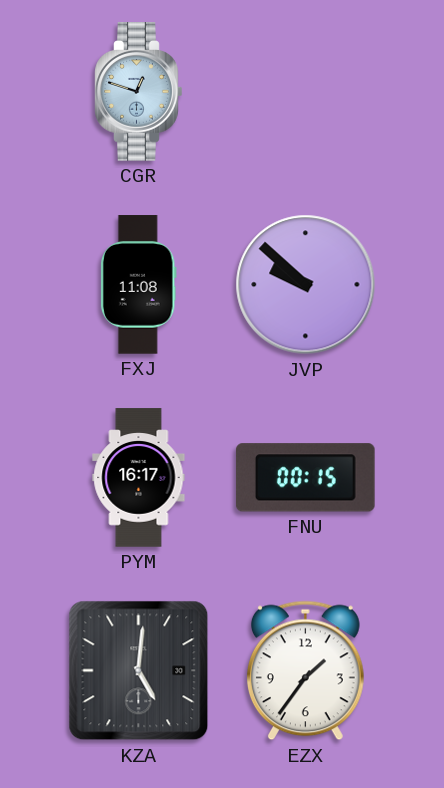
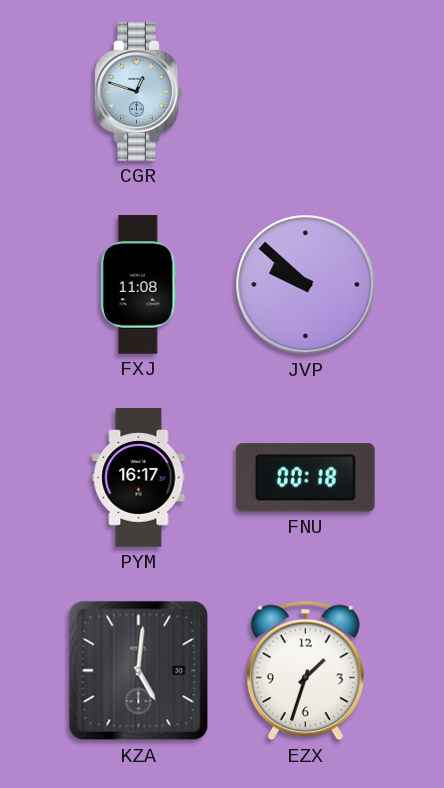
FNU: 00:15 -> 00:18 (305, 478)
EZX: 1:36 -> 1:33 (305, 671)
